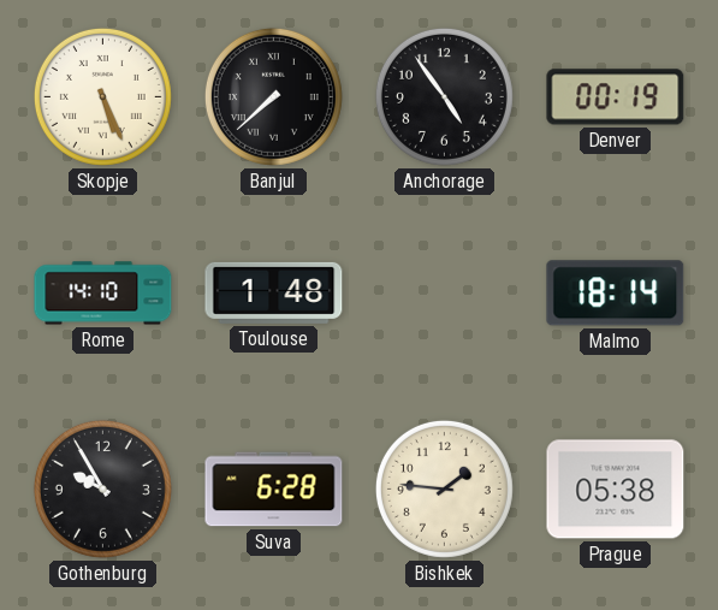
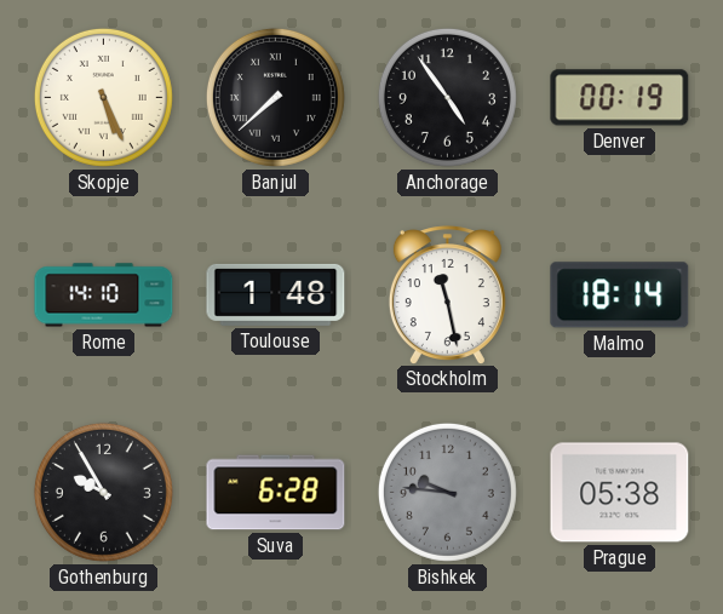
Stockholm: none -> 11:28 (447, 294)
Bishkek: 1:46 -> 9:46 (447, 492)
Bishkek dial: cream -> grey (447, 492)
